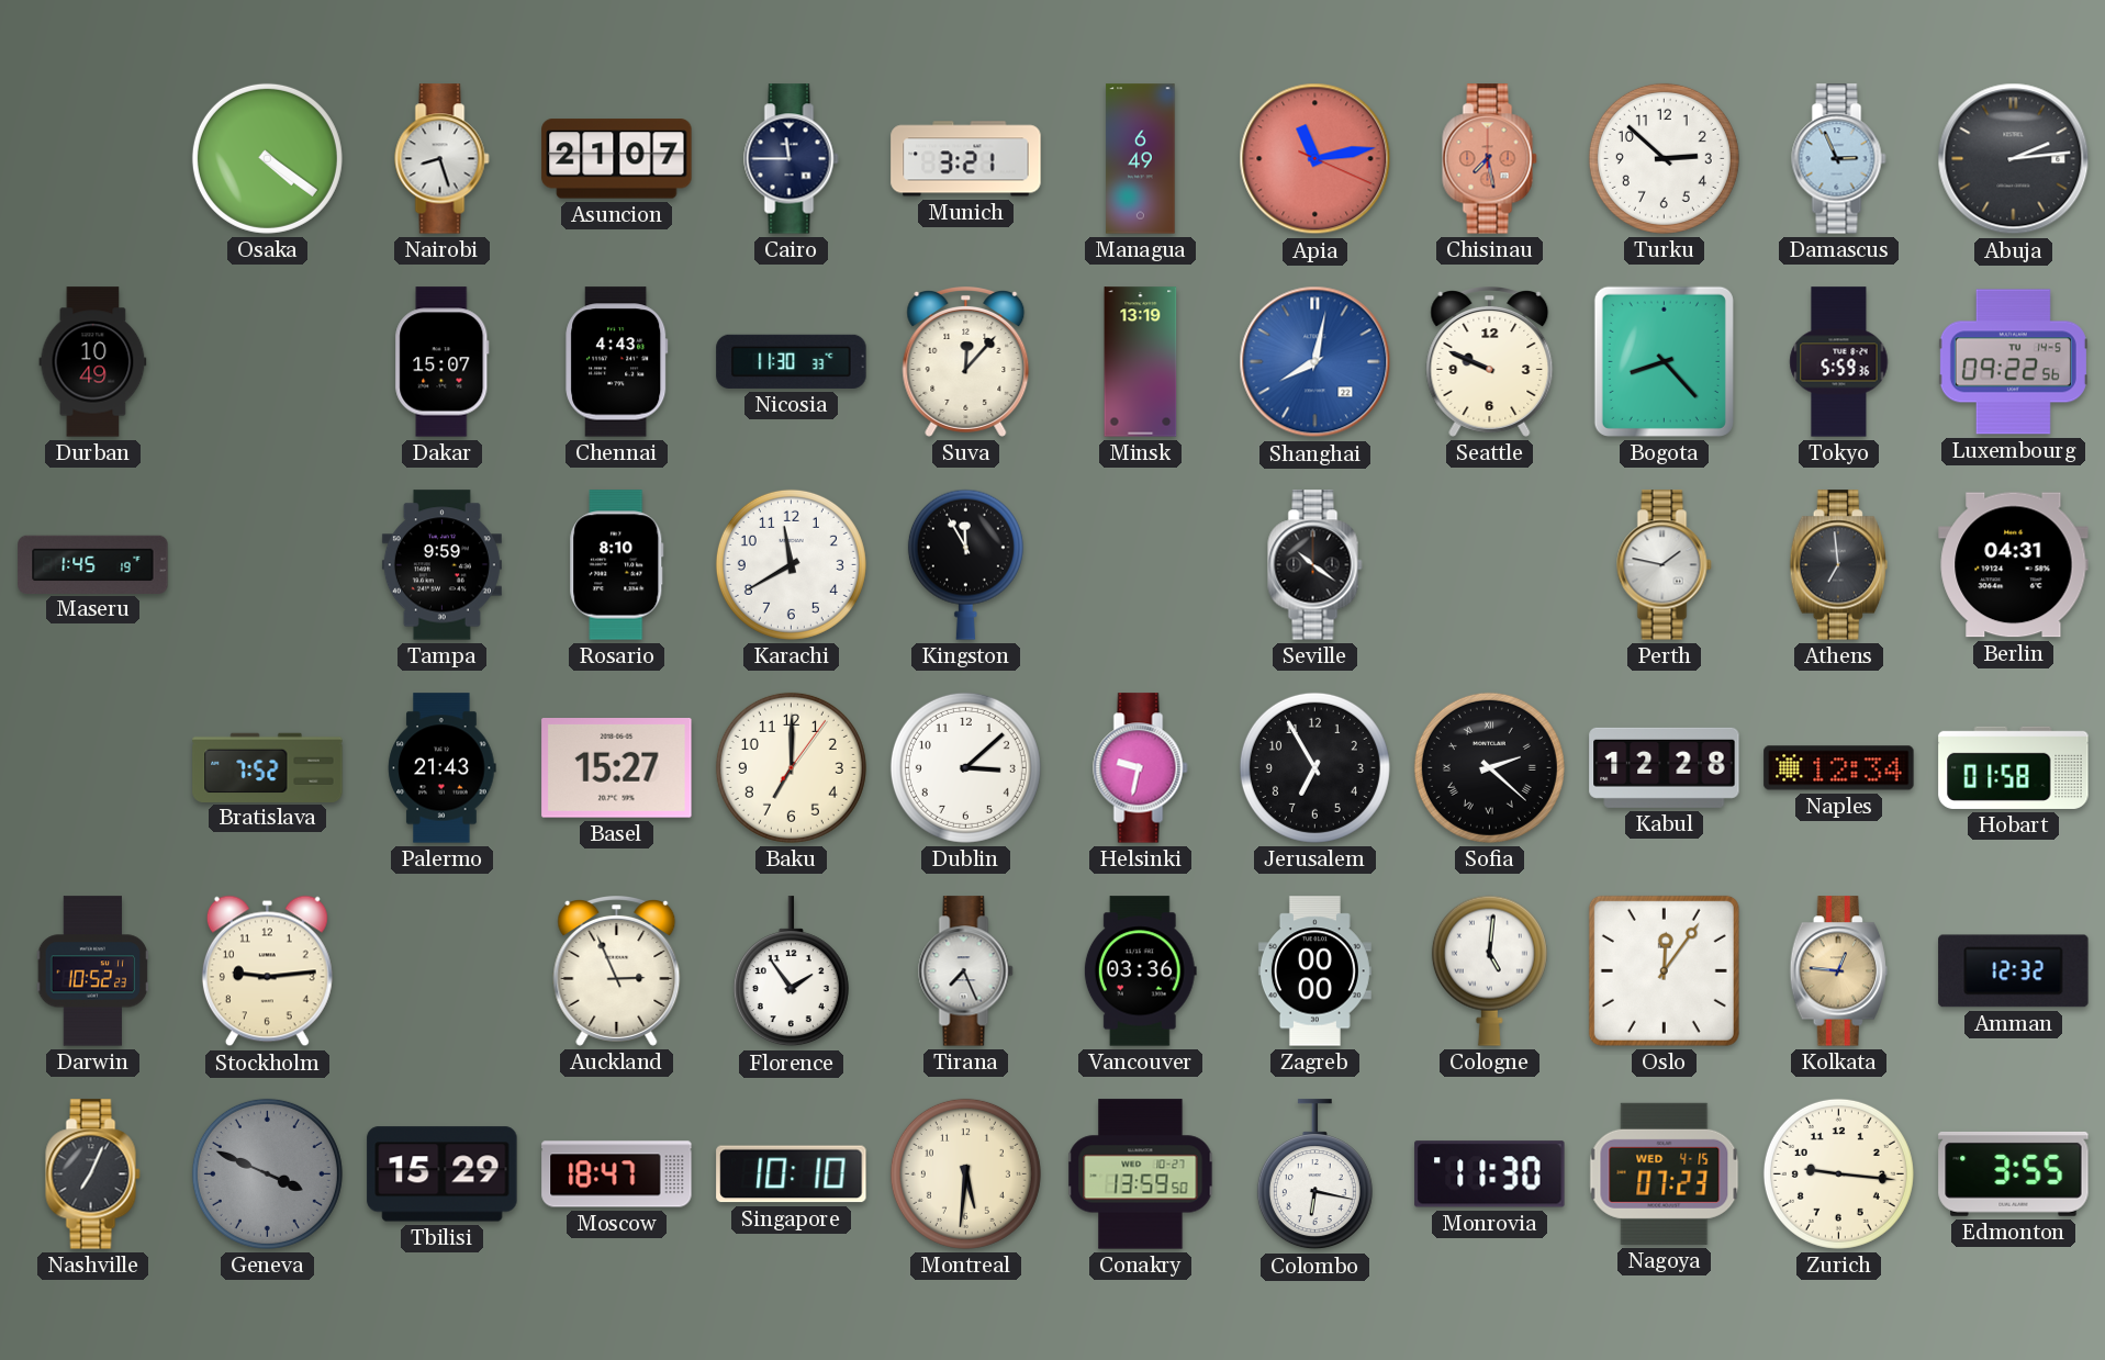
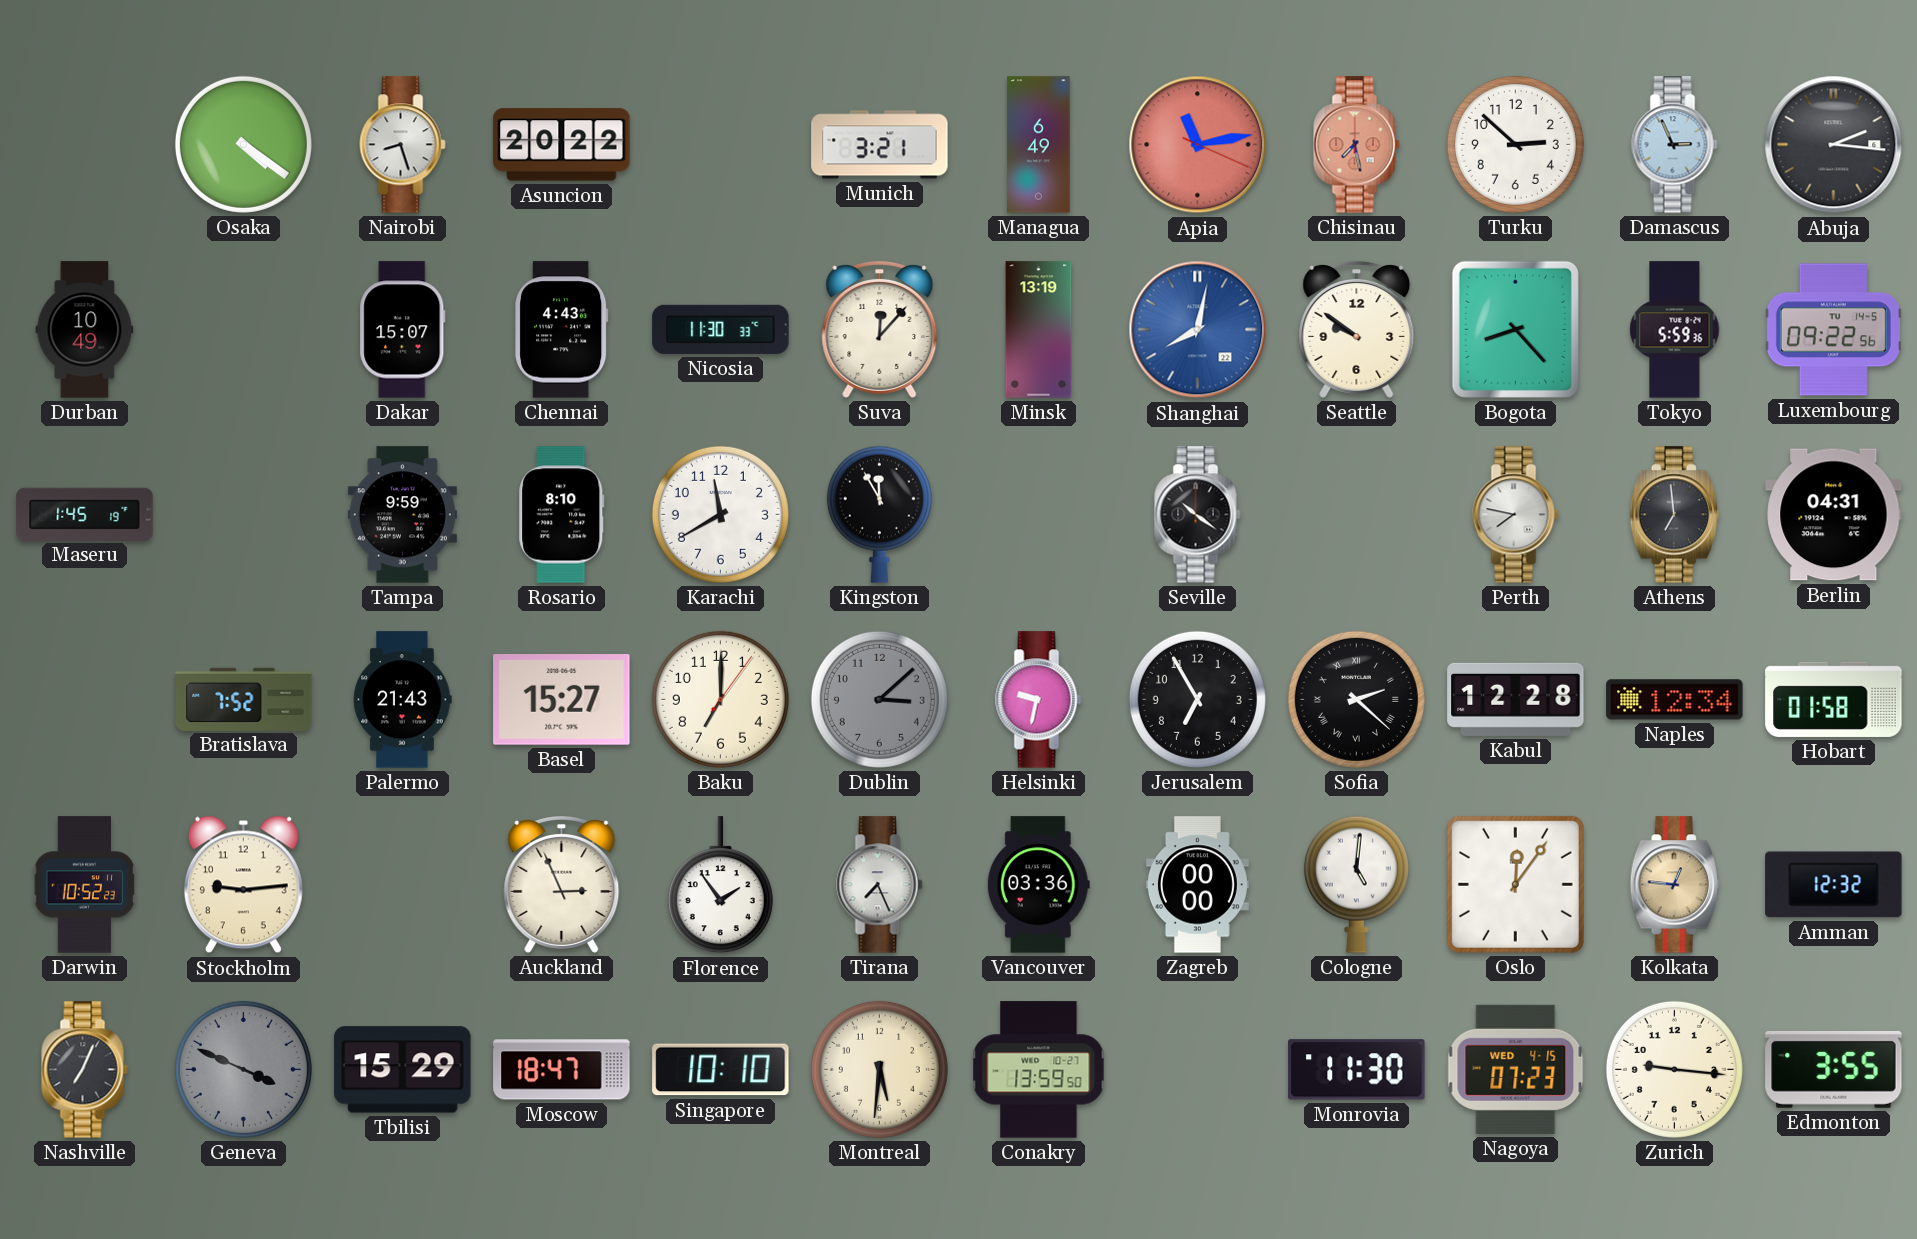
Asuncion: 21:07 -> 20:22 (562, 145)
Cairo: 11:45 -> none (792, 159)
Abuja: 2:14 -> 2:16 (1834, 145)
Seattle: 9:49 -> 9:51 (1357, 330)
Perth: 1:47 -> 7:47 (1516, 515)
Dublin dial: white -> grey (879, 699)
Colombo: 6:17 -> none (1314, 1174)
